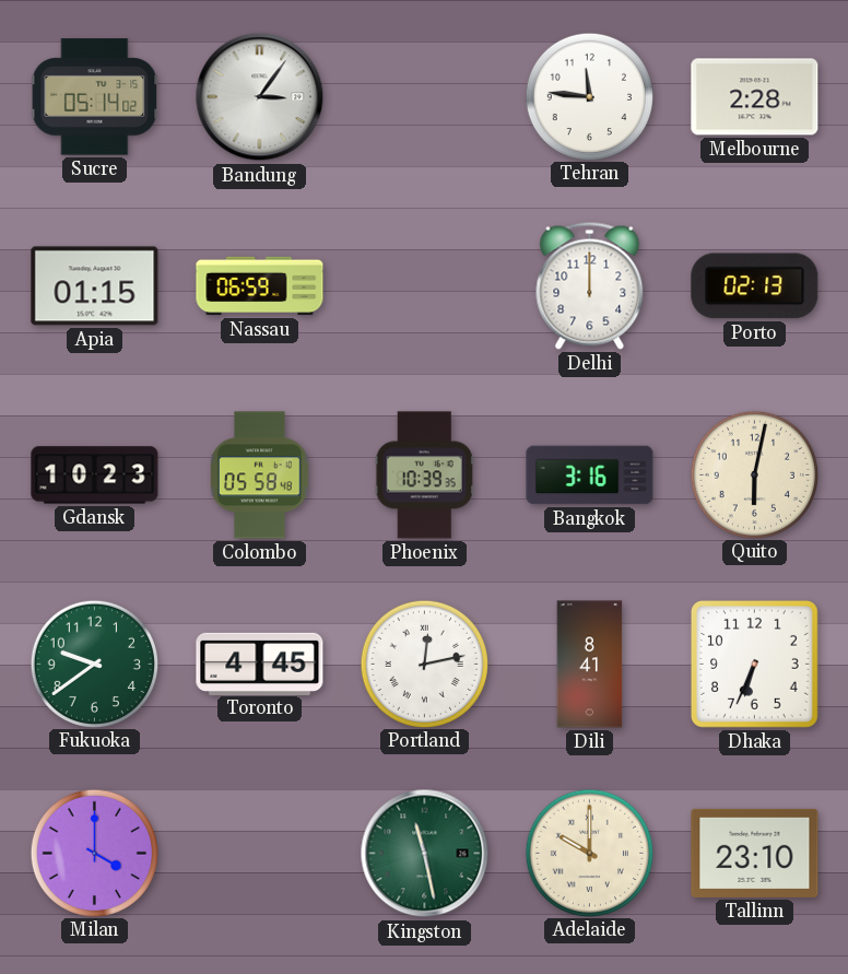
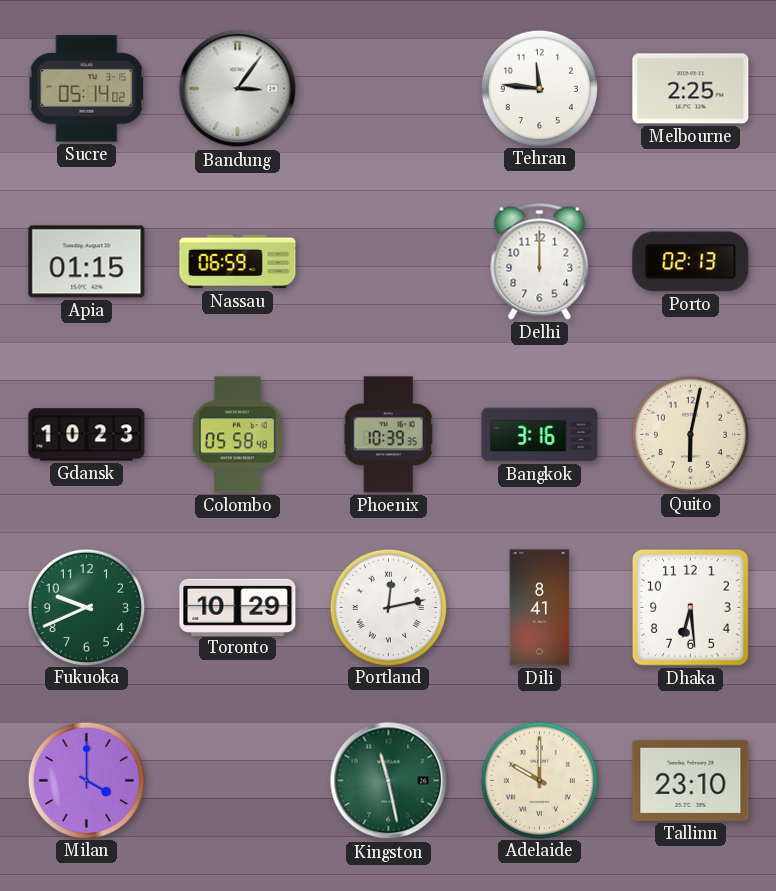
Melbourne: 2:28 -> 2:25 (691, 89)
Fukuoka: 9:39 -> 9:41 (86, 607)
Toronto: 4:45 -> 10:29 (238, 607)
Dhaka: 6:34 -> 6:29 (690, 607)
